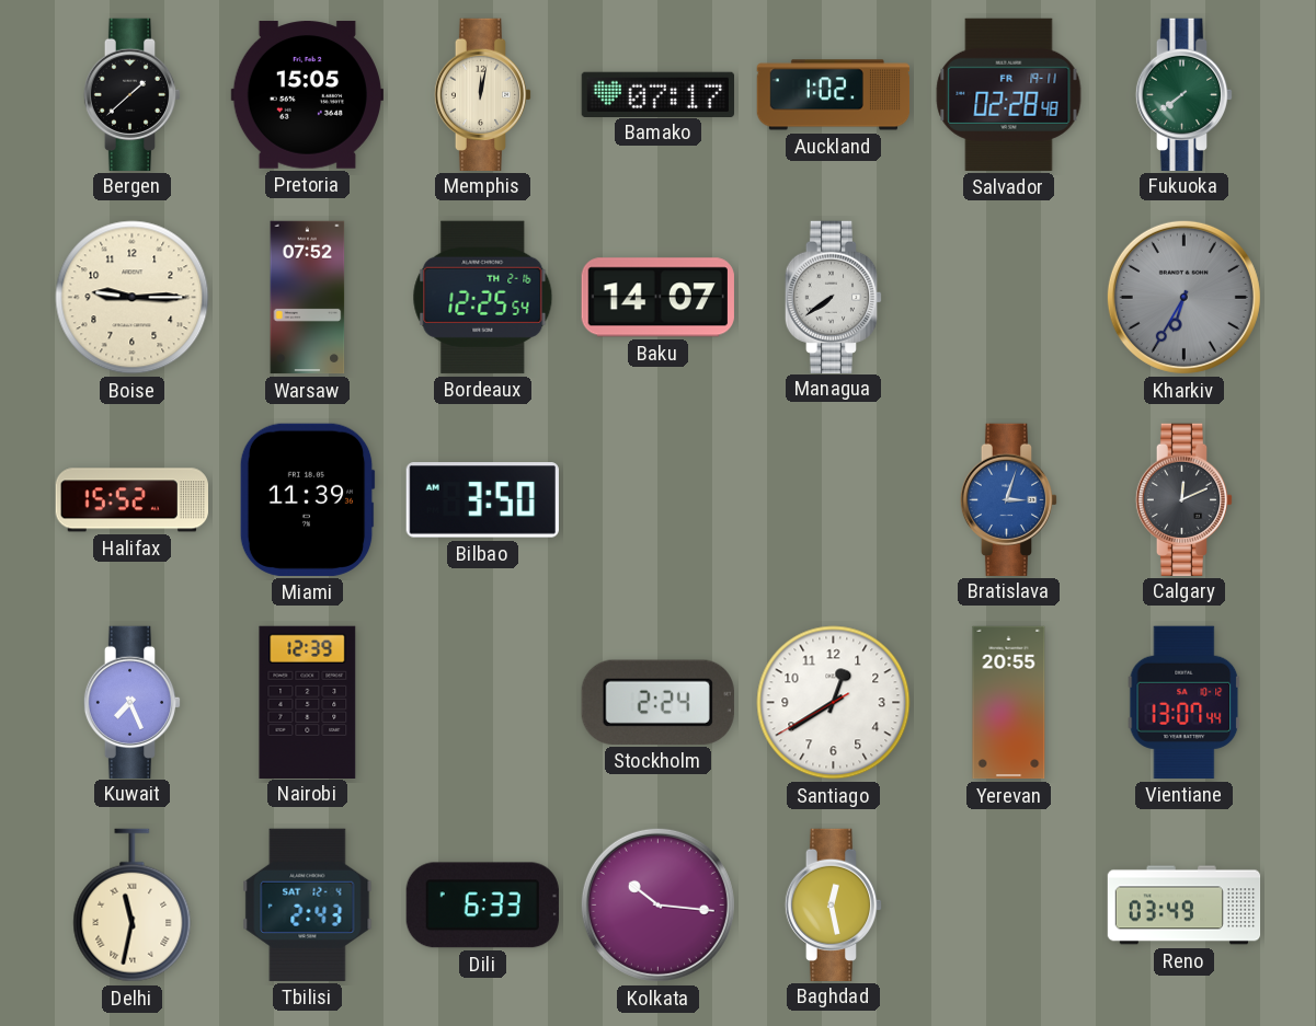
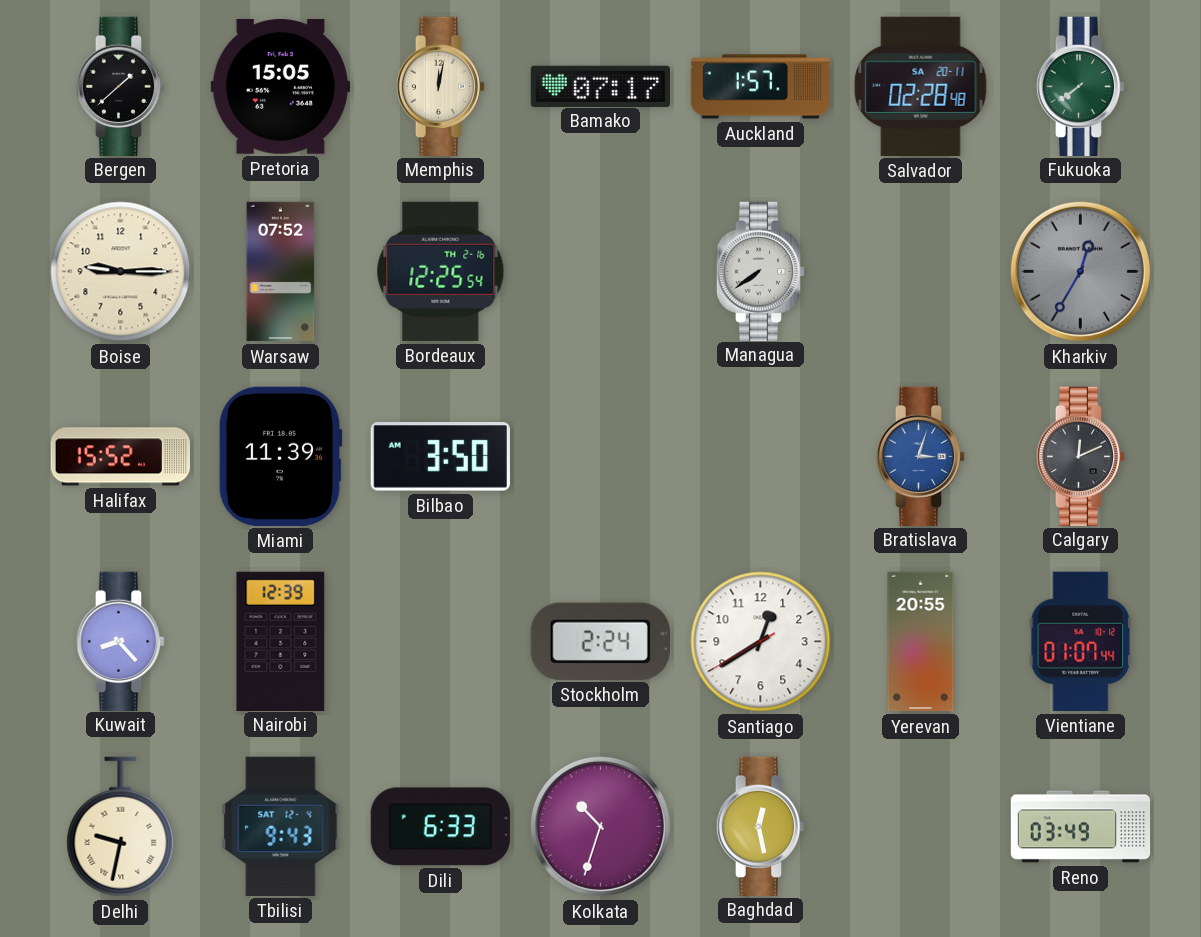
Auckland: 1:02 -> 1:57 (761, 87)
Salvador date: FR 19-11 -> SA 20-11 (921, 86)
Baku: 14:07 -> none (657, 298)
Kharkiv: 6:35 -> 12:35 (1080, 271)
Kuwait: 7:26 -> 8:23 (121, 641)
Vientiane: 13:07 -> 01:07 (1081, 641)
Delhi: 11:32 -> 9:32 (121, 827)
Tbilisi: 2:43 -> 9:43 (281, 826)
Kolkata: 10:16 -> 10:33 (600, 826)
